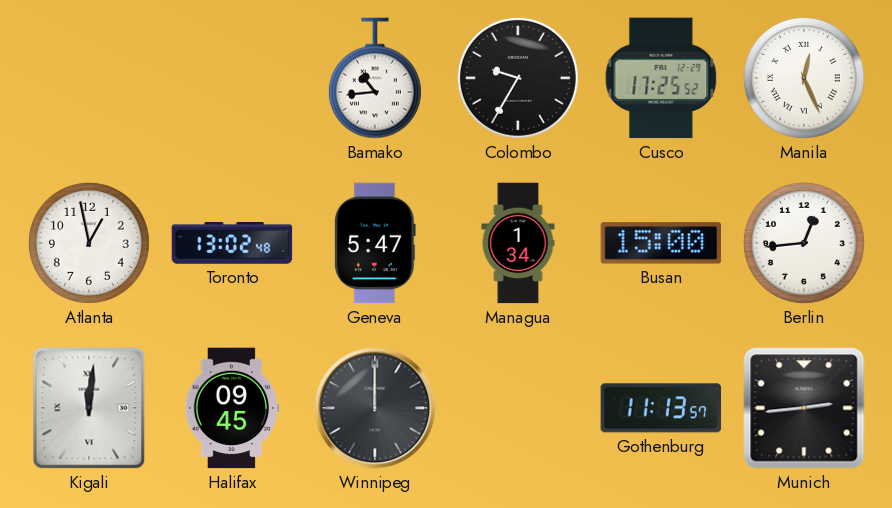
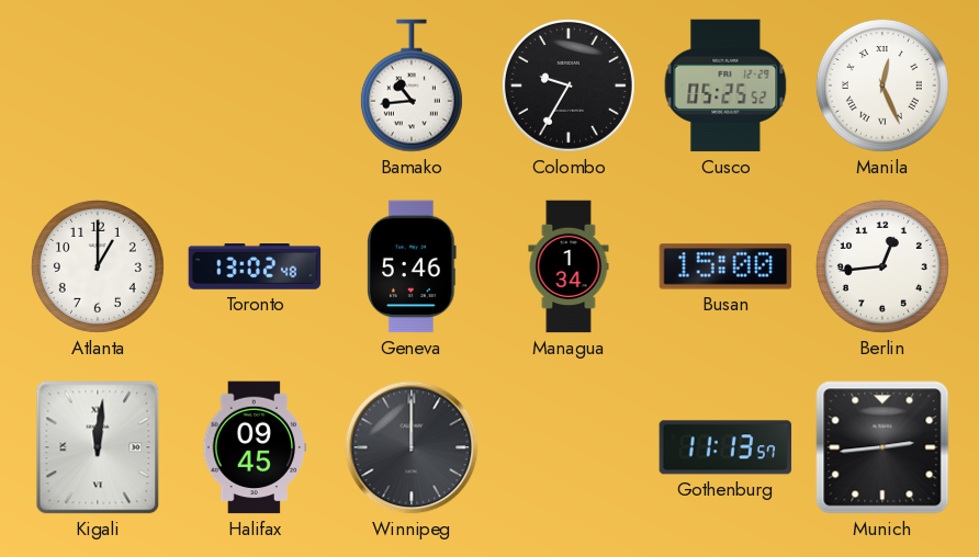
Cusco: 17:25 -> 05:25 (725, 86)
Atlanta: 12:58 -> 1:00 (98, 266)
Geneva: 5:47 -> 5:46 (412, 266)
